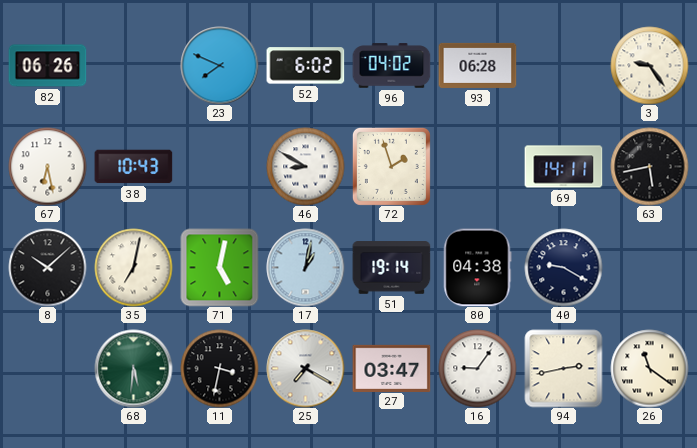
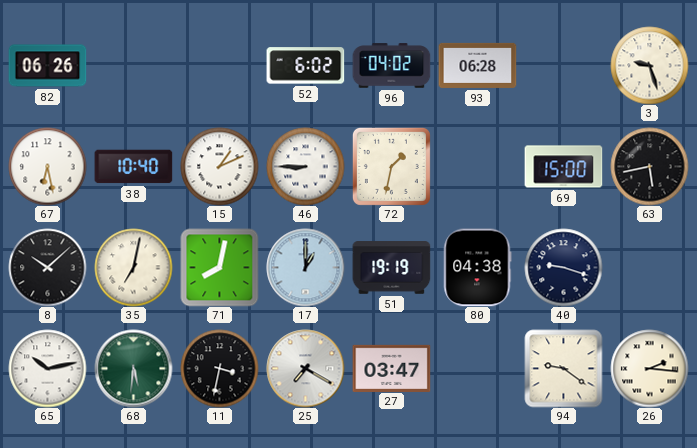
23: 7:49 -> none (219, 65)
3: 9:24 -> 9:27 (649, 65)
38: 10:43 -> 10:40 (133, 167)
15: none -> 1:11 (219, 166)
46: 8:50 -> 8:45 (305, 166)
72: 1:57 -> 1:32 (391, 166)
69: 14:11 -> 15:00 (563, 167)
71: 5:02 -> 8:02 (219, 267)
17: 1:02 -> 1:00 (305, 267)
51: 19:14 -> 19:19 (391, 268)
40: 9:20 -> 9:18 (563, 267)
65: none -> 10:13 (47, 368)
16: 9:06 -> none (477, 368)
94: 2:43 -> 9:21 (563, 368)
26: 11:21 -> 2:16 (649, 368)
